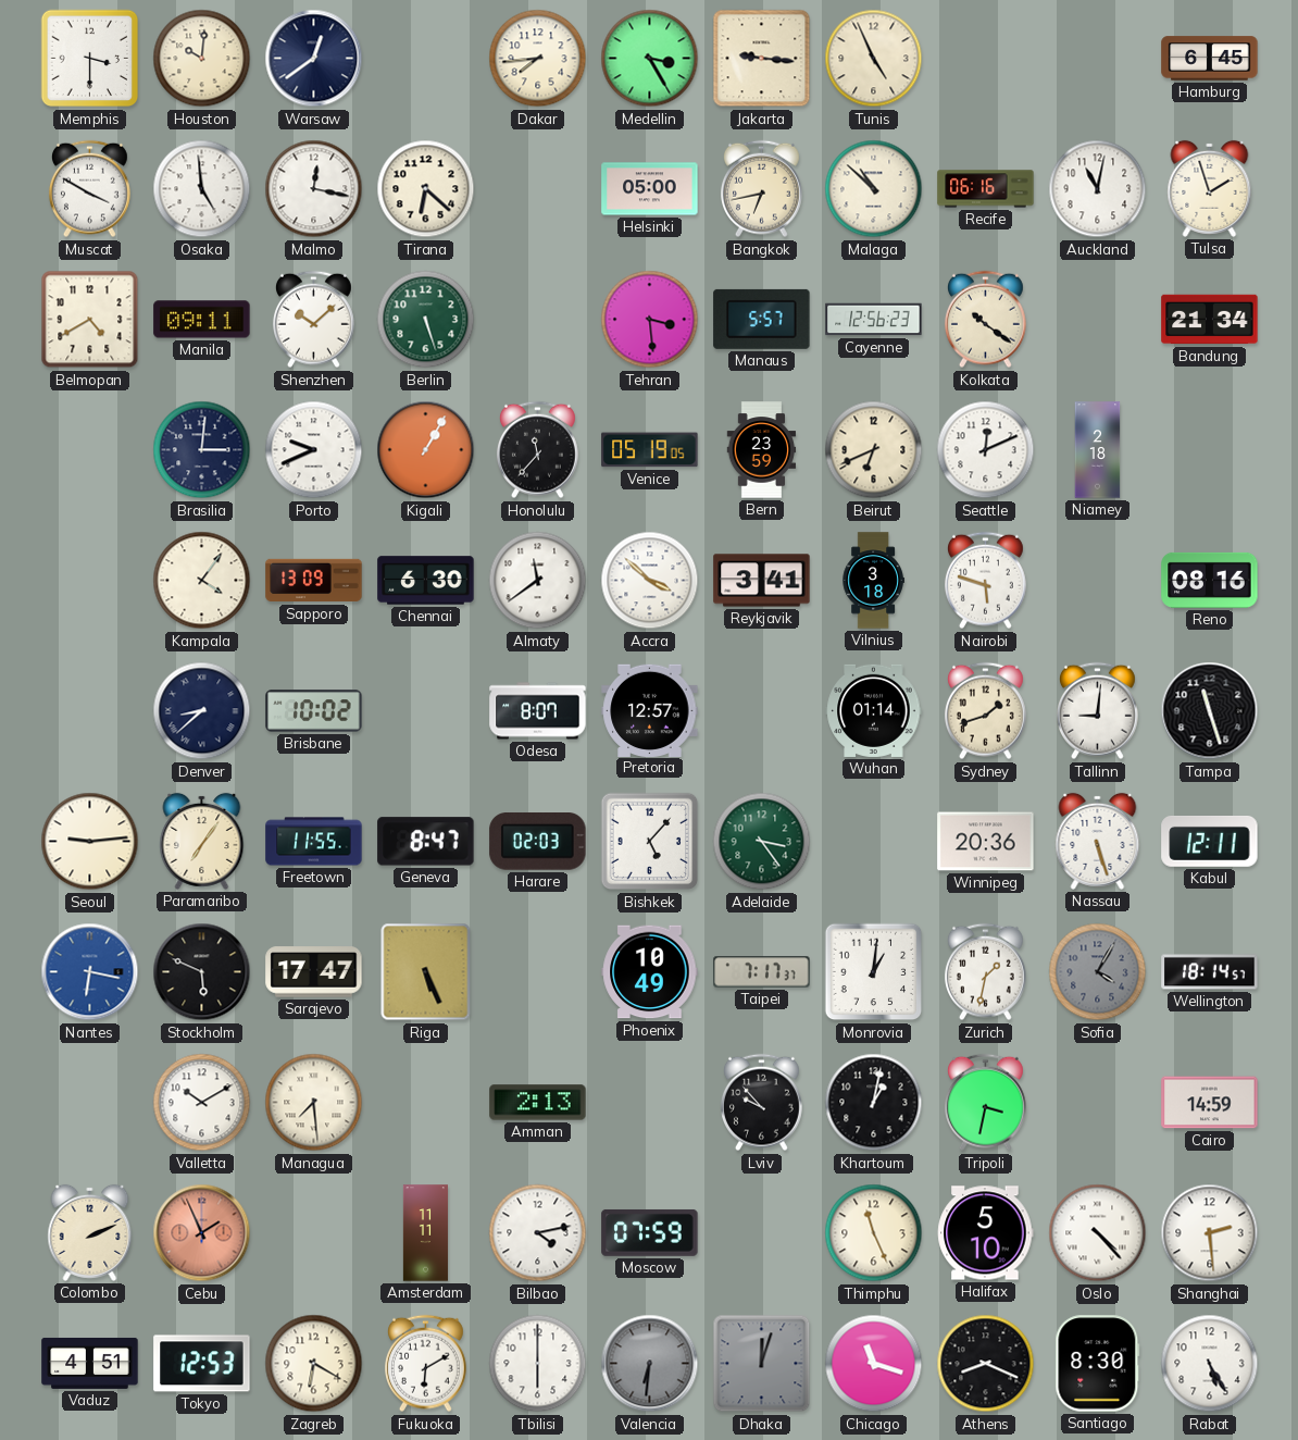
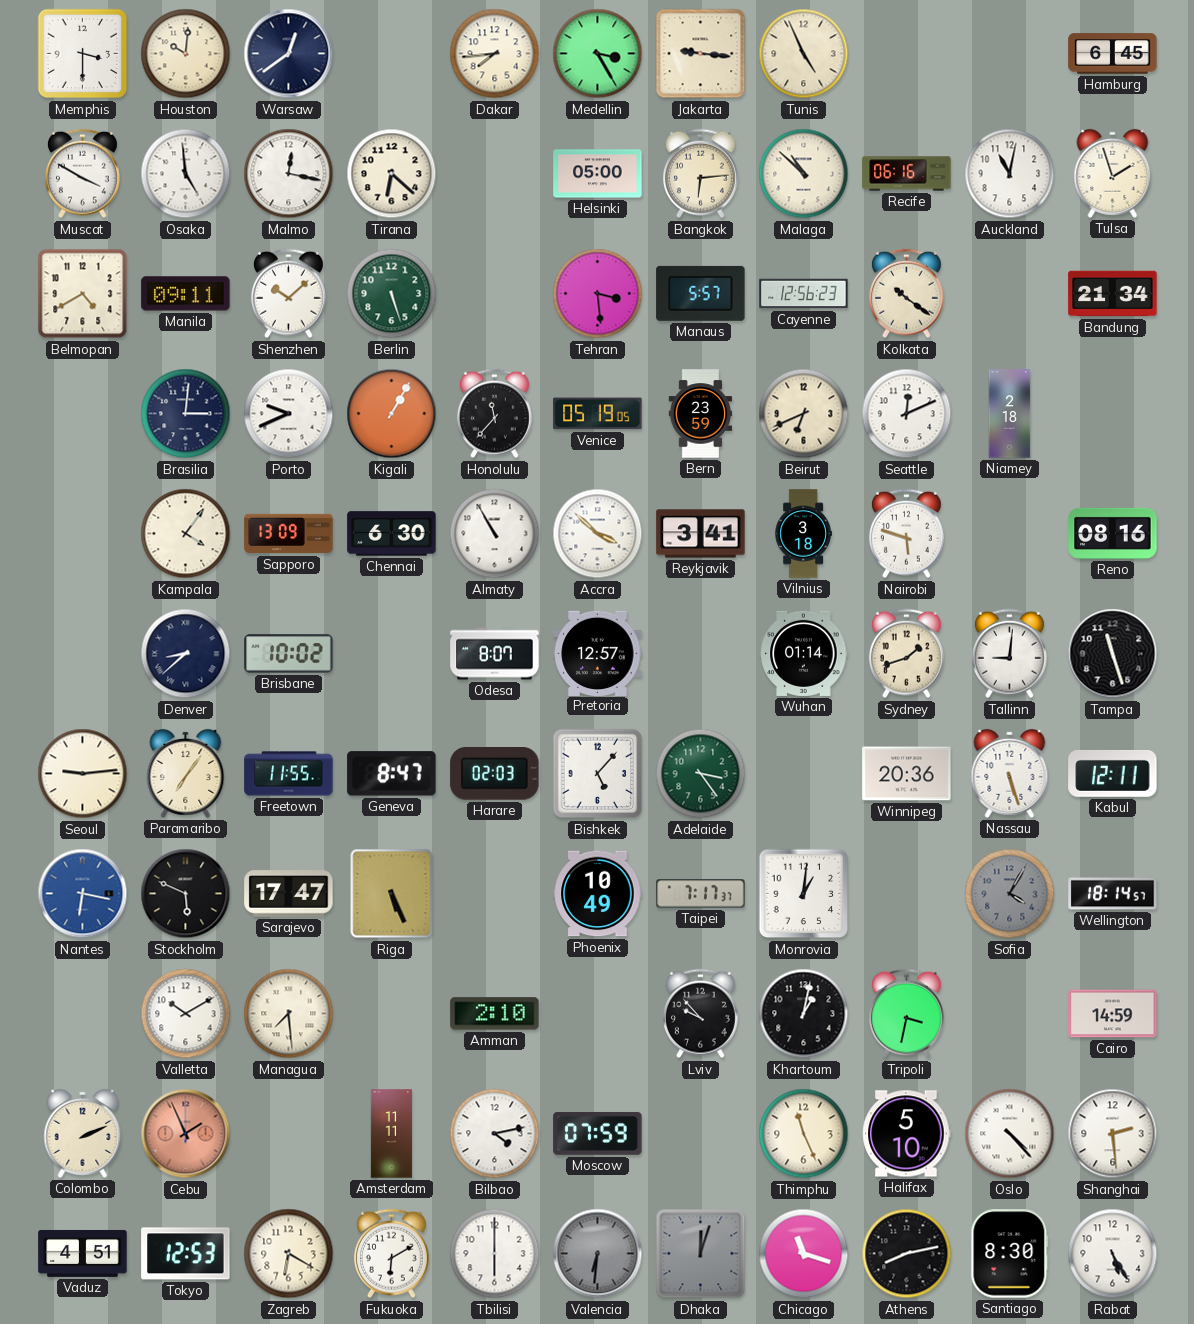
Bangkok: 6:43 -> 6:14 (701, 174)
Almaty: 11:39 -> 10:55 (495, 534)
Zurich: 1:32 -> none (986, 972)
Amman: 2:13 -> 2:10 (495, 1014)
Athens: 8:19 -> 8:13 (907, 1254)
